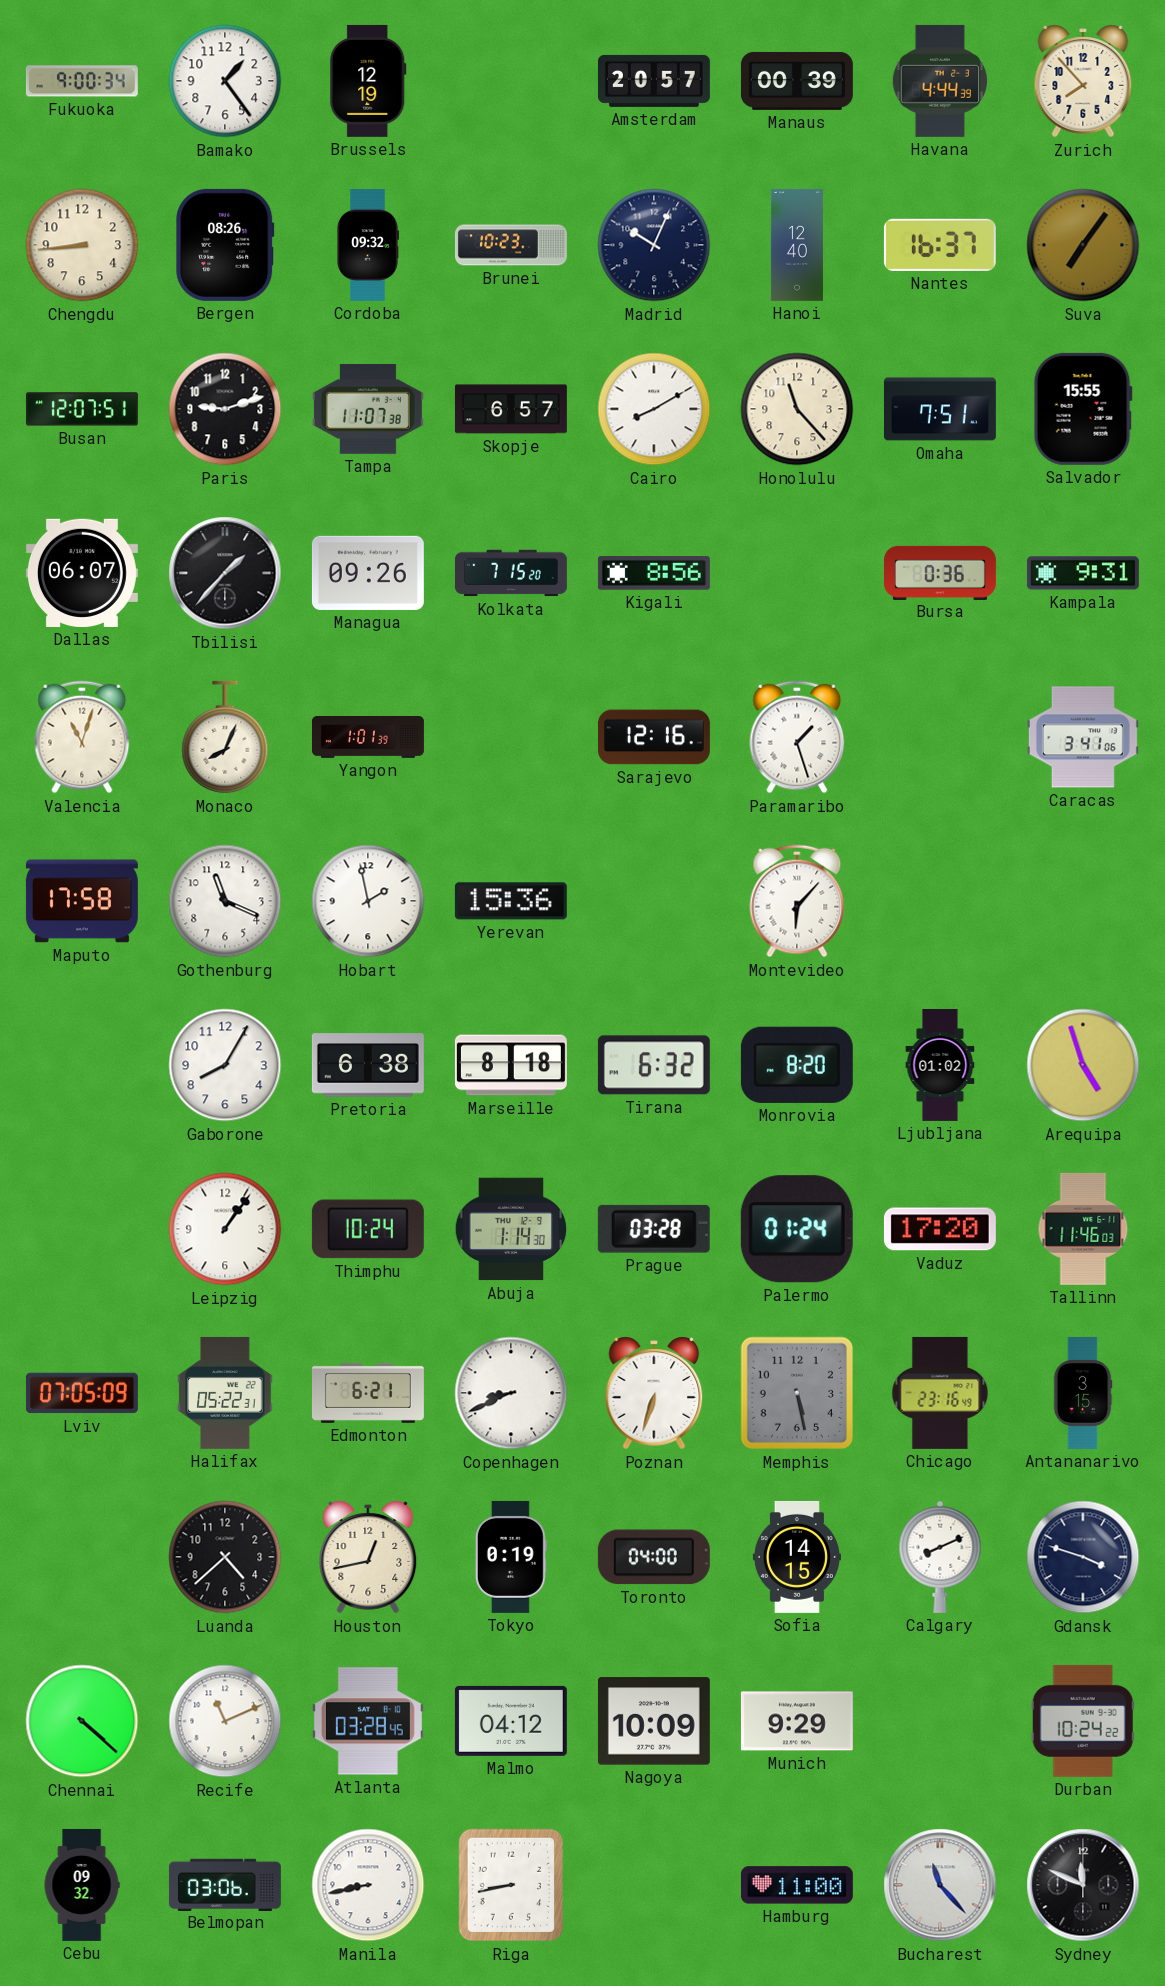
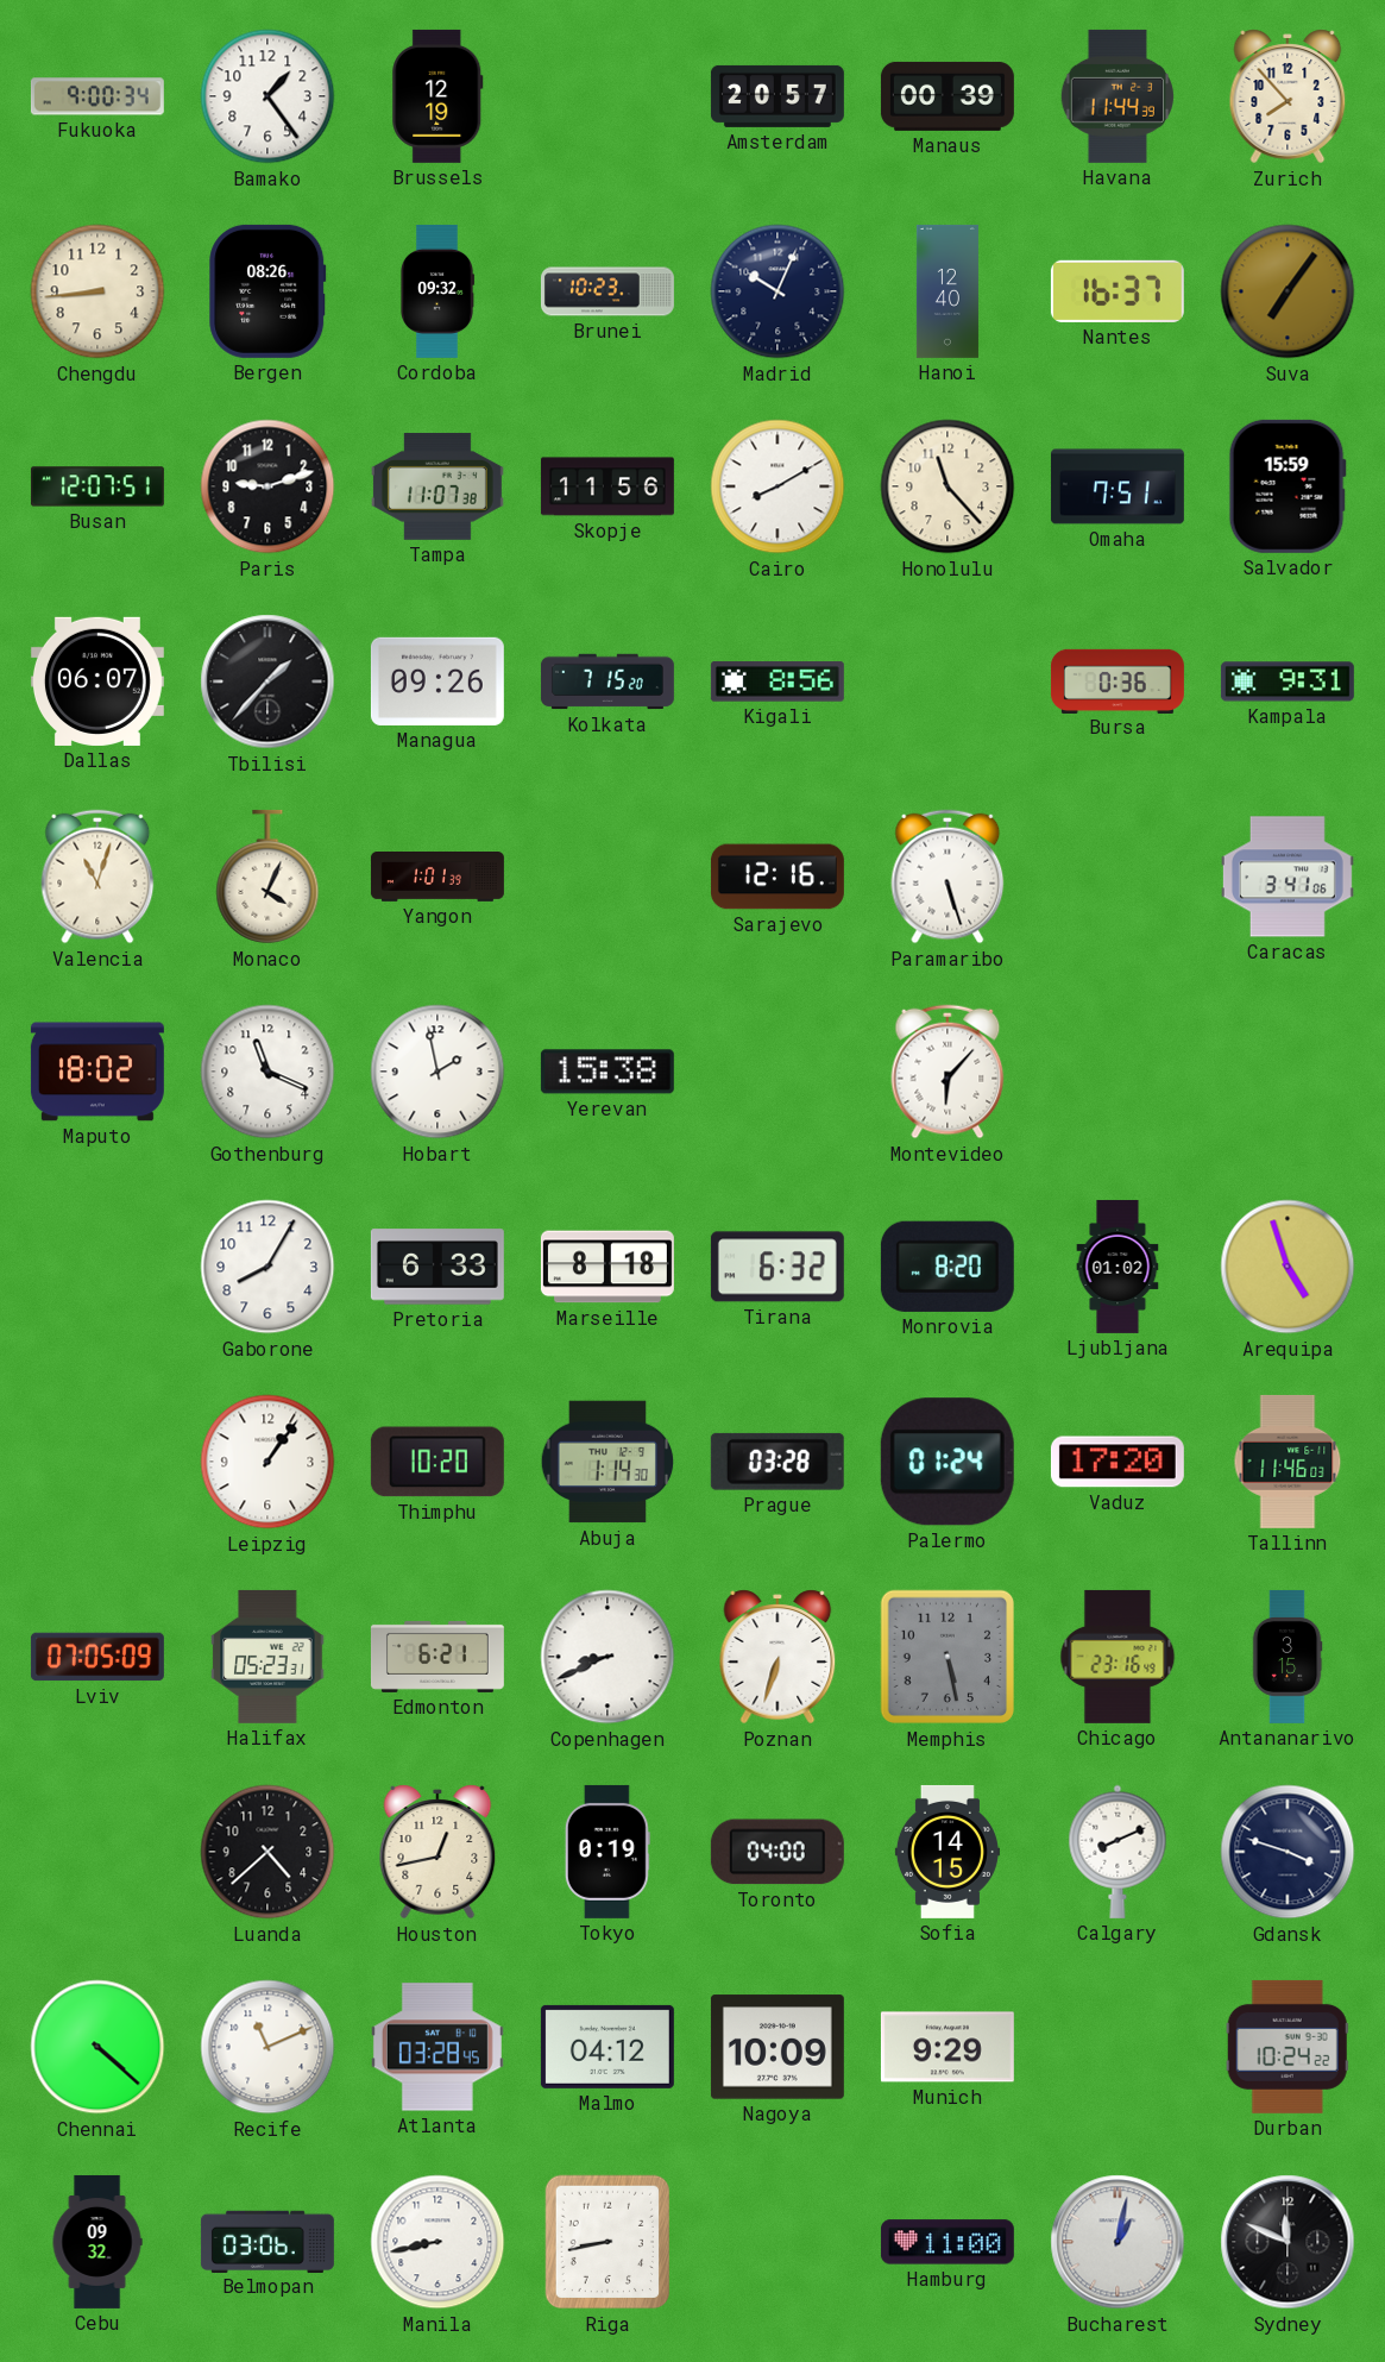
Havana: 4:44 -> 11:44 (1118, 96)
Skopje: 6:57 -> 11:56 (607, 486)
Salvador: 15:55 -> 15:59 (1288, 486)
Monaco: 8:04 -> 4:04 (267, 877)
Paramaribo: 1:27 -> 5:27 (948, 877)
Maputo: 17:58 -> 18:02 (97, 1072)
Yerevan: 15:36 -> 15:38 (607, 1072)
Pretoria: 6:38 -> 6:33 (437, 1267)
Thimphu: 10:24 -> 10:20 (437, 1462)
Halifax: 05:22 -> 05:23 (267, 1657)
Bucharest: 11:23 -> 1:02 (1118, 2242)
